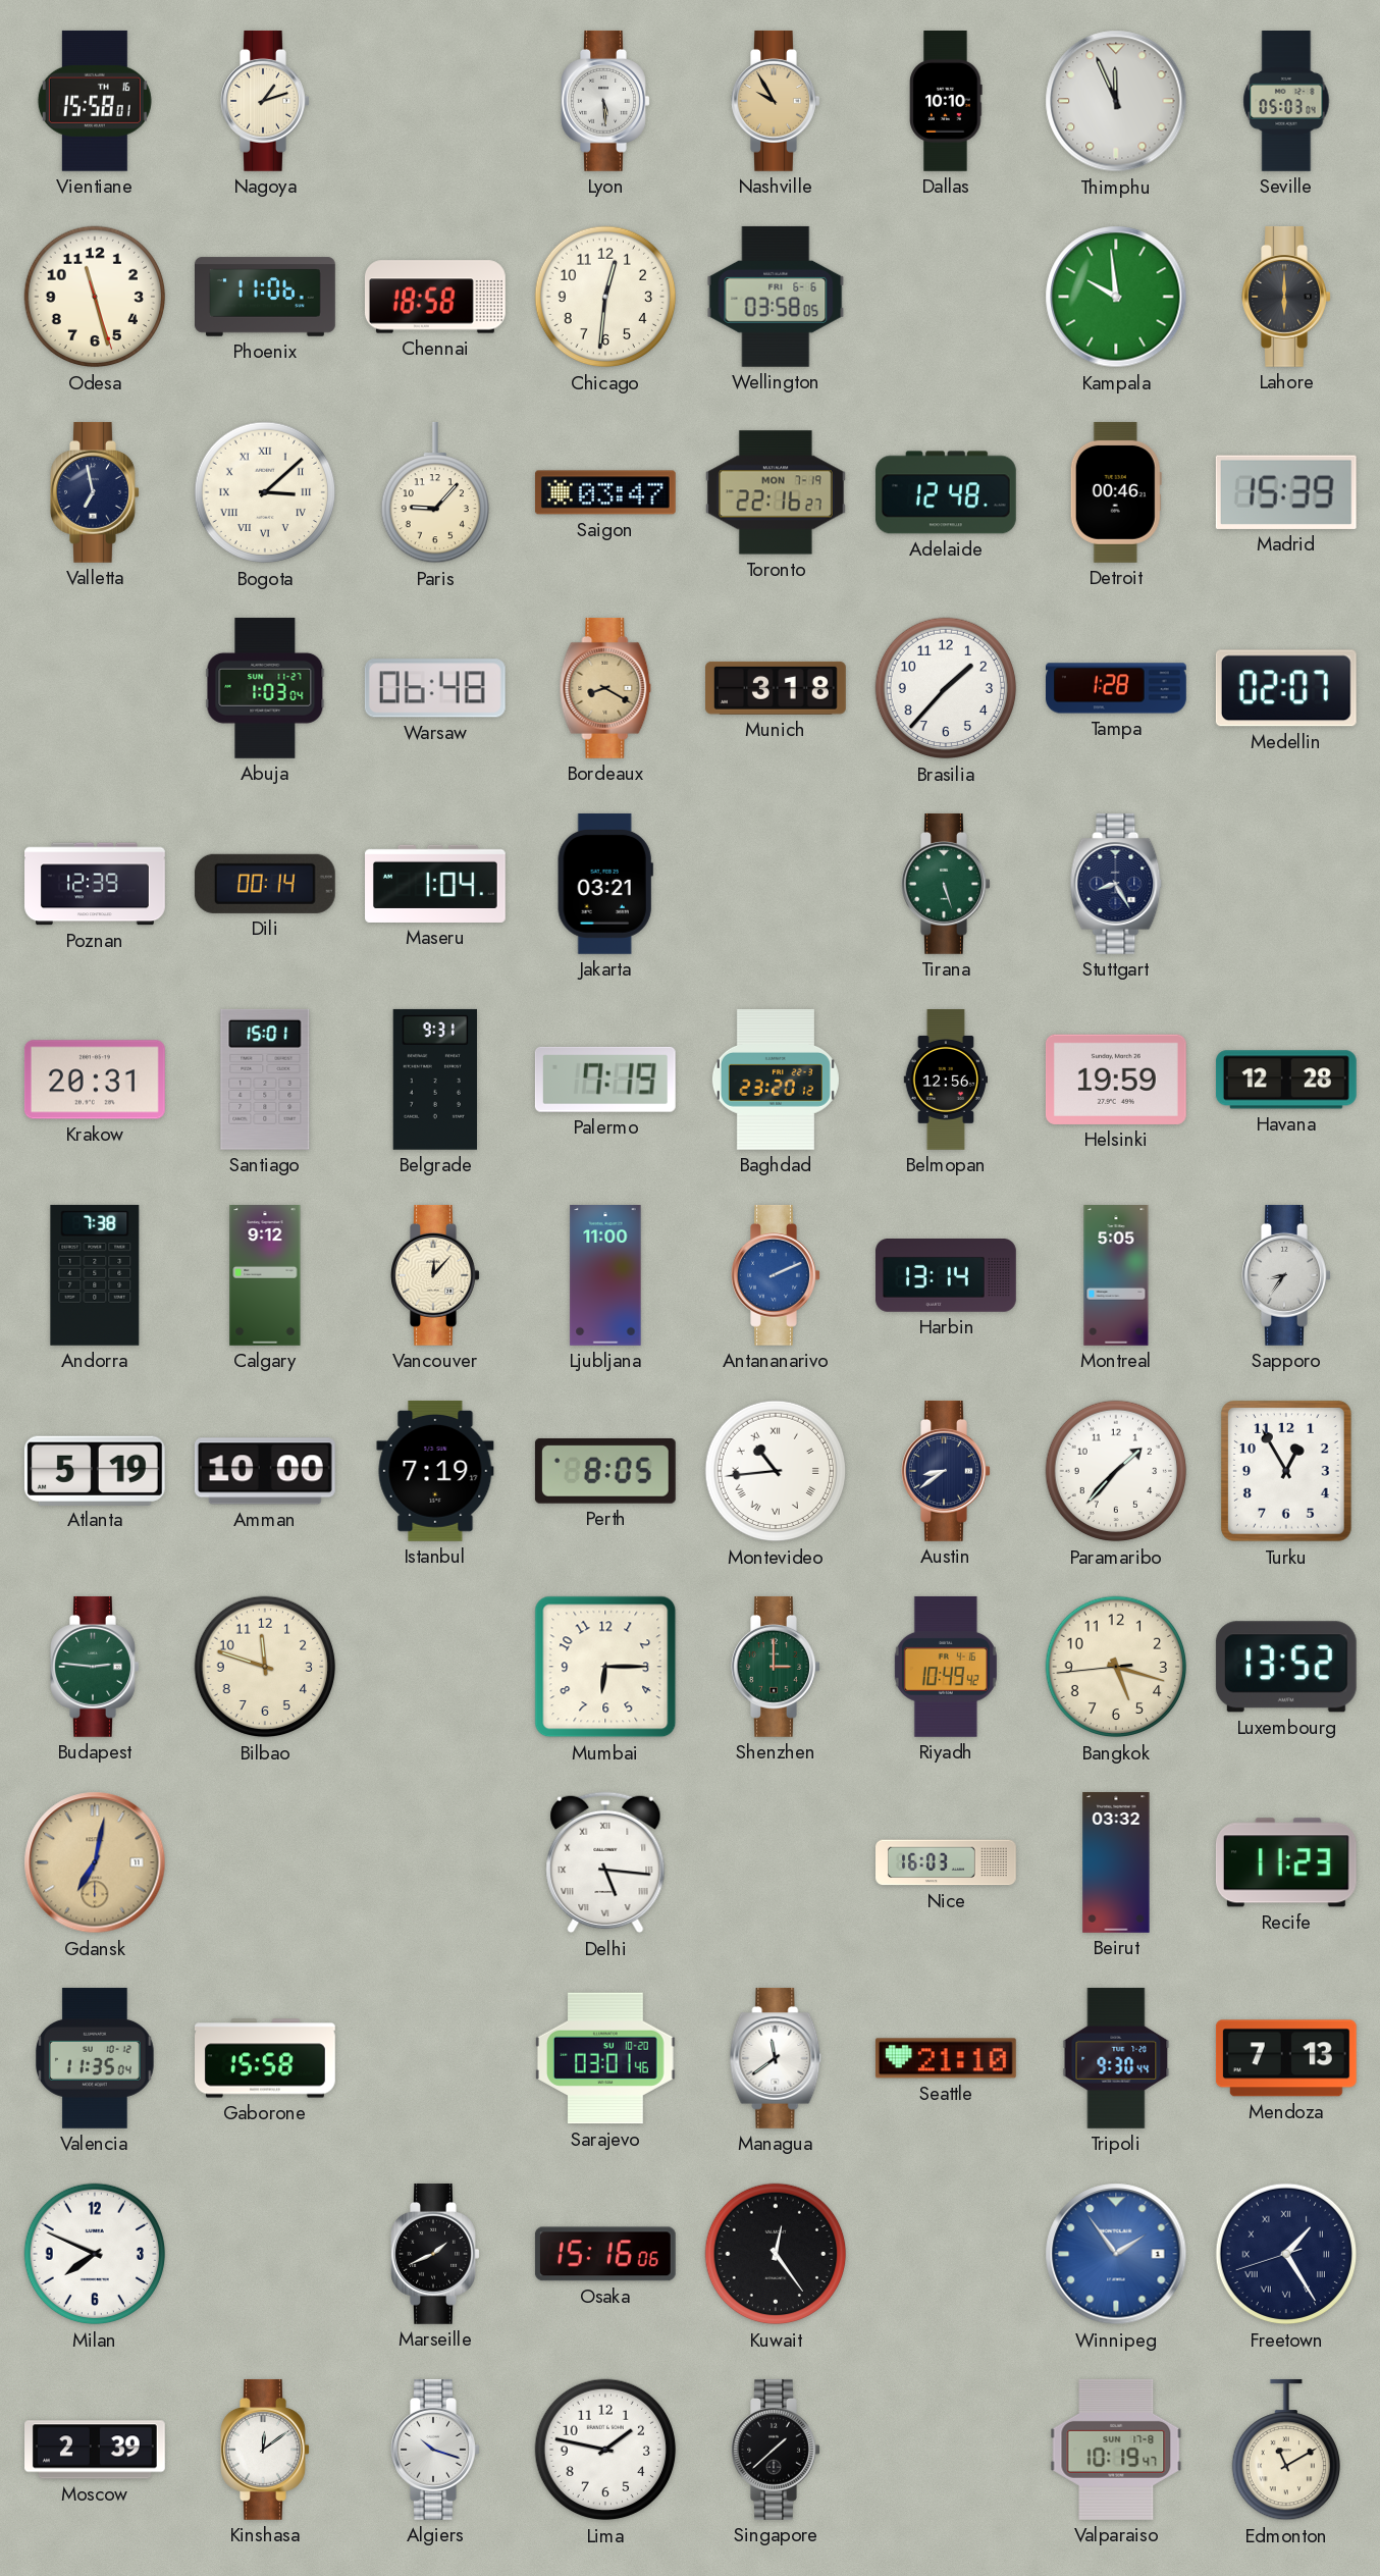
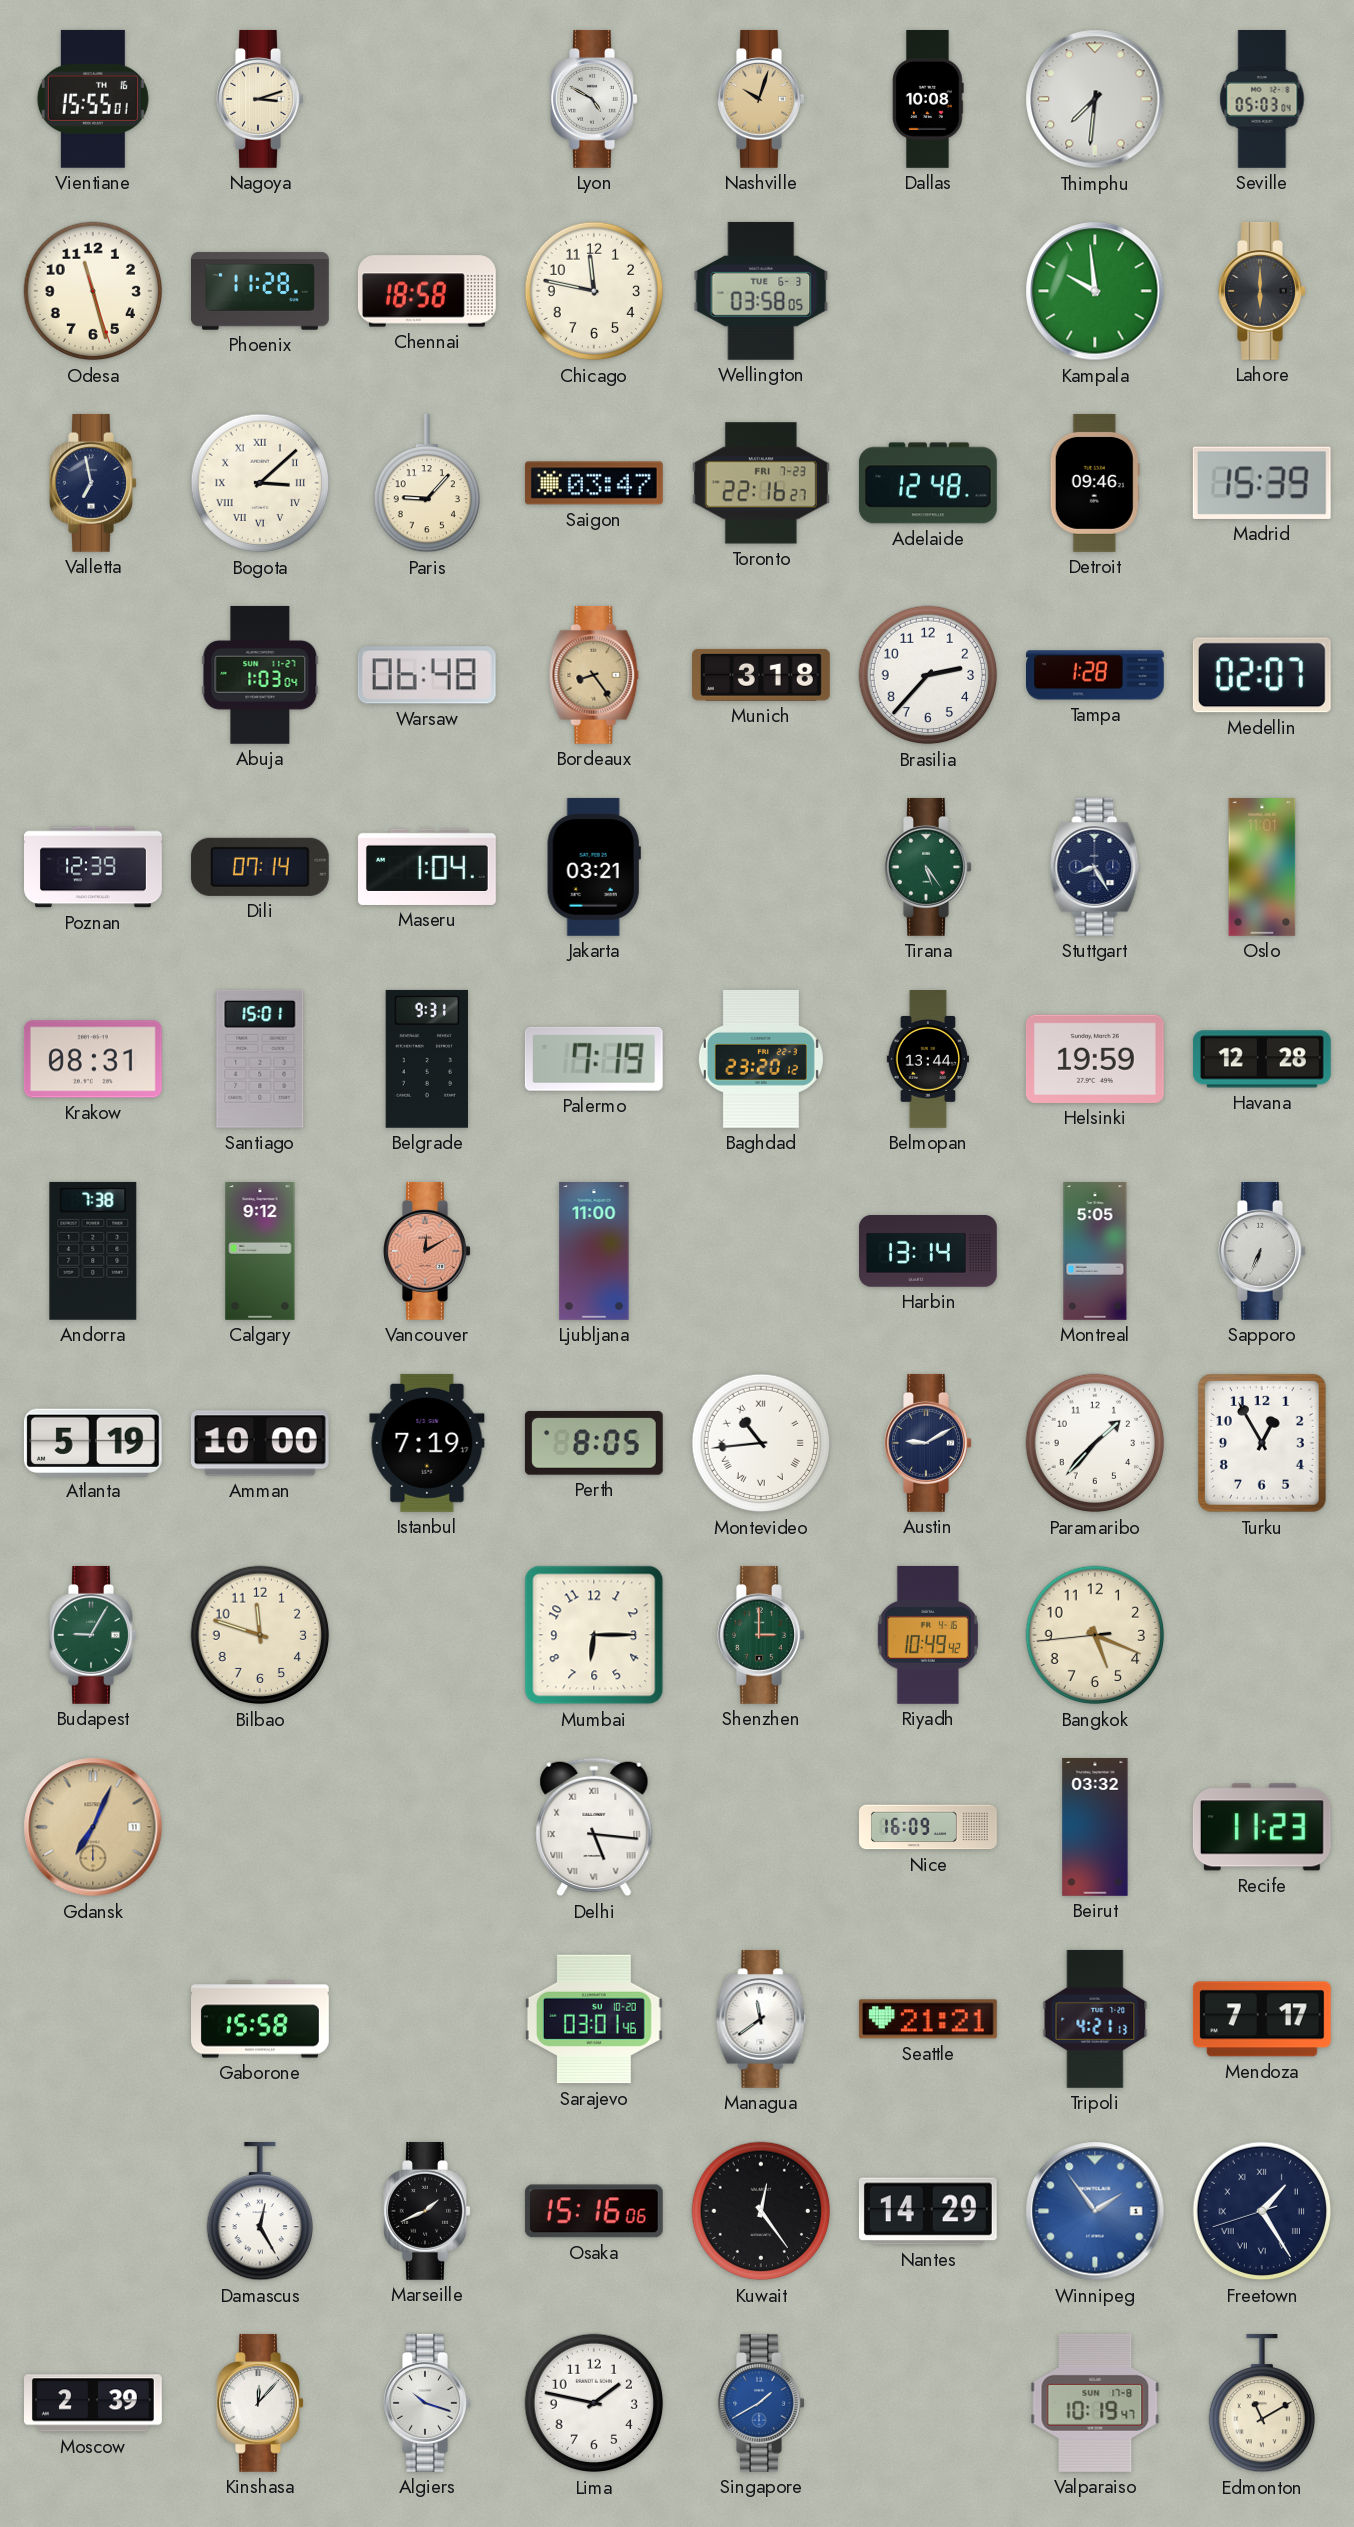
Vientiane: 15:58 -> 15:55 (93, 99)
Nagoya: 1:12 -> 3:12 (260, 99)
Lyon: 5:29 -> 4:50 (594, 99)
Nashville: 9:55 -> 10:03 (761, 99)
Dallas: 10:10 -> 10:08 (928, 100)
Thimphu: 11:56 -> 7:31 (1095, 99)
Phoenix: 11:06 -> 11:28 (261, 291)
Chicago: 12:31 -> 11:47 (594, 291)
Wellington date: FRI 6-6 -> TUE 6-3 (761, 291)
Toronto date: MON 7-19 -> FRI 7-23 (761, 483)
Detroit: 00:46 -> 09:46 (1095, 483)
Bordeaux: 8:20 -> 8:24 (594, 675)
Brasilia: 1:37 -> 2:37 (928, 675)
Dili: 00:14 -> 07:14 (260, 867)
Tirana: 5:27 -> 5:24 (928, 867)
Oslo: none -> 11:01 (1262, 868)
Krakow: 20:31 -> 08:31 (93, 1059)
Belmopan: 12:56 -> 13:44 (927, 1060)
Vancouver: 12:07 -> 12:10 (427, 1251)
Vancouver dial: cream -> salmon (427, 1251)
Antananarivo: 2:11 -> none (776, 1275)
Sapporo: 8:36 -> 6:34 (1262, 1251)
Austin: 8:39 -> 9:10 (928, 1443)
Budapest: 2:46 -> 9:05 (93, 1635)
Bangkok: 5:17 -> 5:18 (1095, 1635)
Luxembourg: 13:52 -> none (1286, 1667)
Gdansk: 7:02 -> 7:04 (93, 1827)
Nice: 16:03 -> 16:09 (929, 1827)
Valencia: 11:35 -> none (96, 2058)
Seattle: 21:10 -> 21:21 (928, 2019)
Tripoli: 9:30 -> 4:21 (1095, 2019)
Mendoza: 7:13 -> 7:17 (1262, 2019)
Milan: 7:49 -> none (95, 2254)
Damascus: none -> 12:25 (259, 2211)
Nantes: none -> 14:29 (928, 2211)
Kinshasa: 12:09 -> 12:07 (260, 2403)
Singapore: 1:38 -> 1:40 (761, 2403)
Singapore dial: black -> blue (761, 2403)
